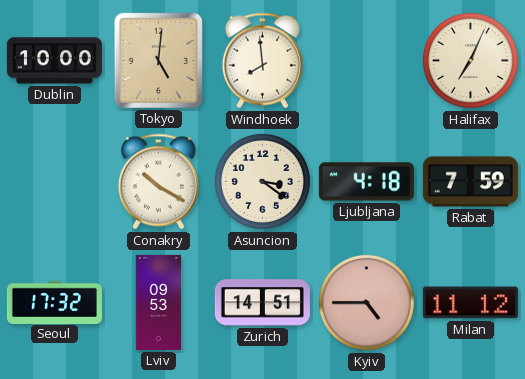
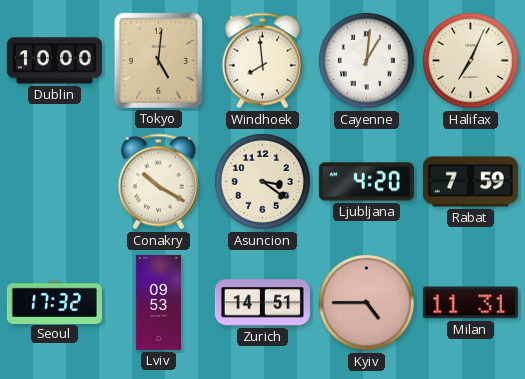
Cayenne: none -> 1:01 (366, 60)
Ljubljana: 4:18 -> 4:20 (366, 182)
Milan: 11:12 -> 11:31 (470, 303)
